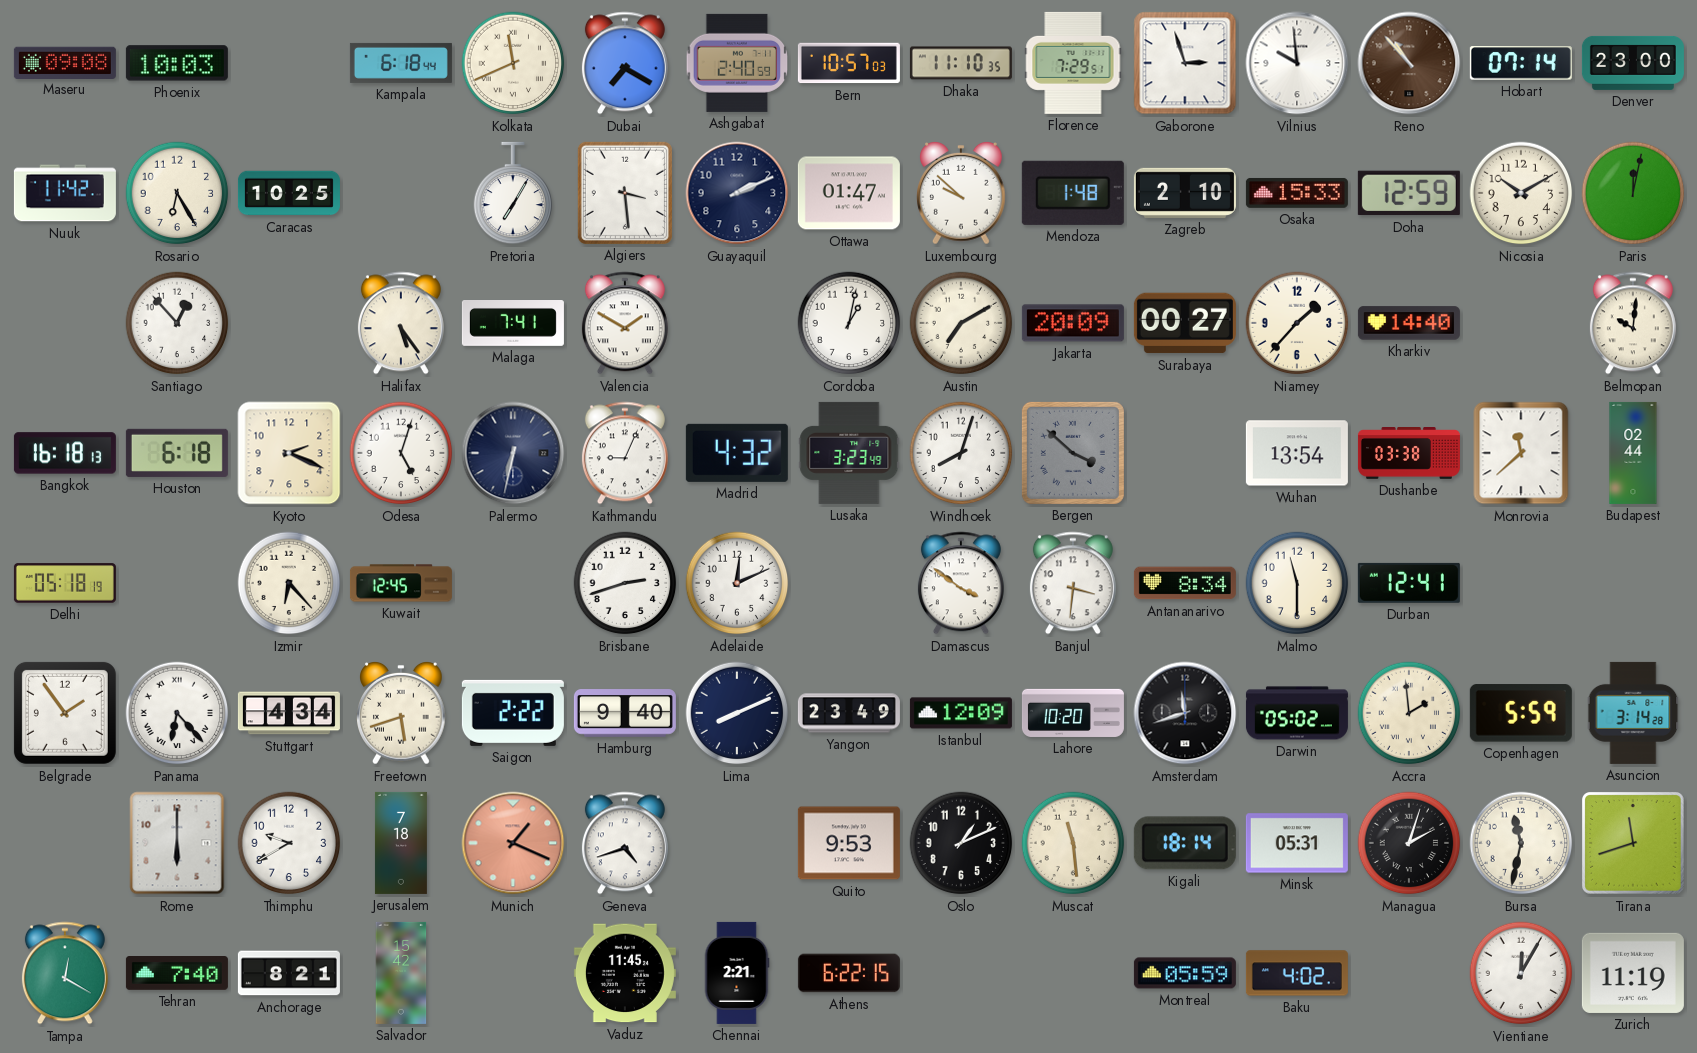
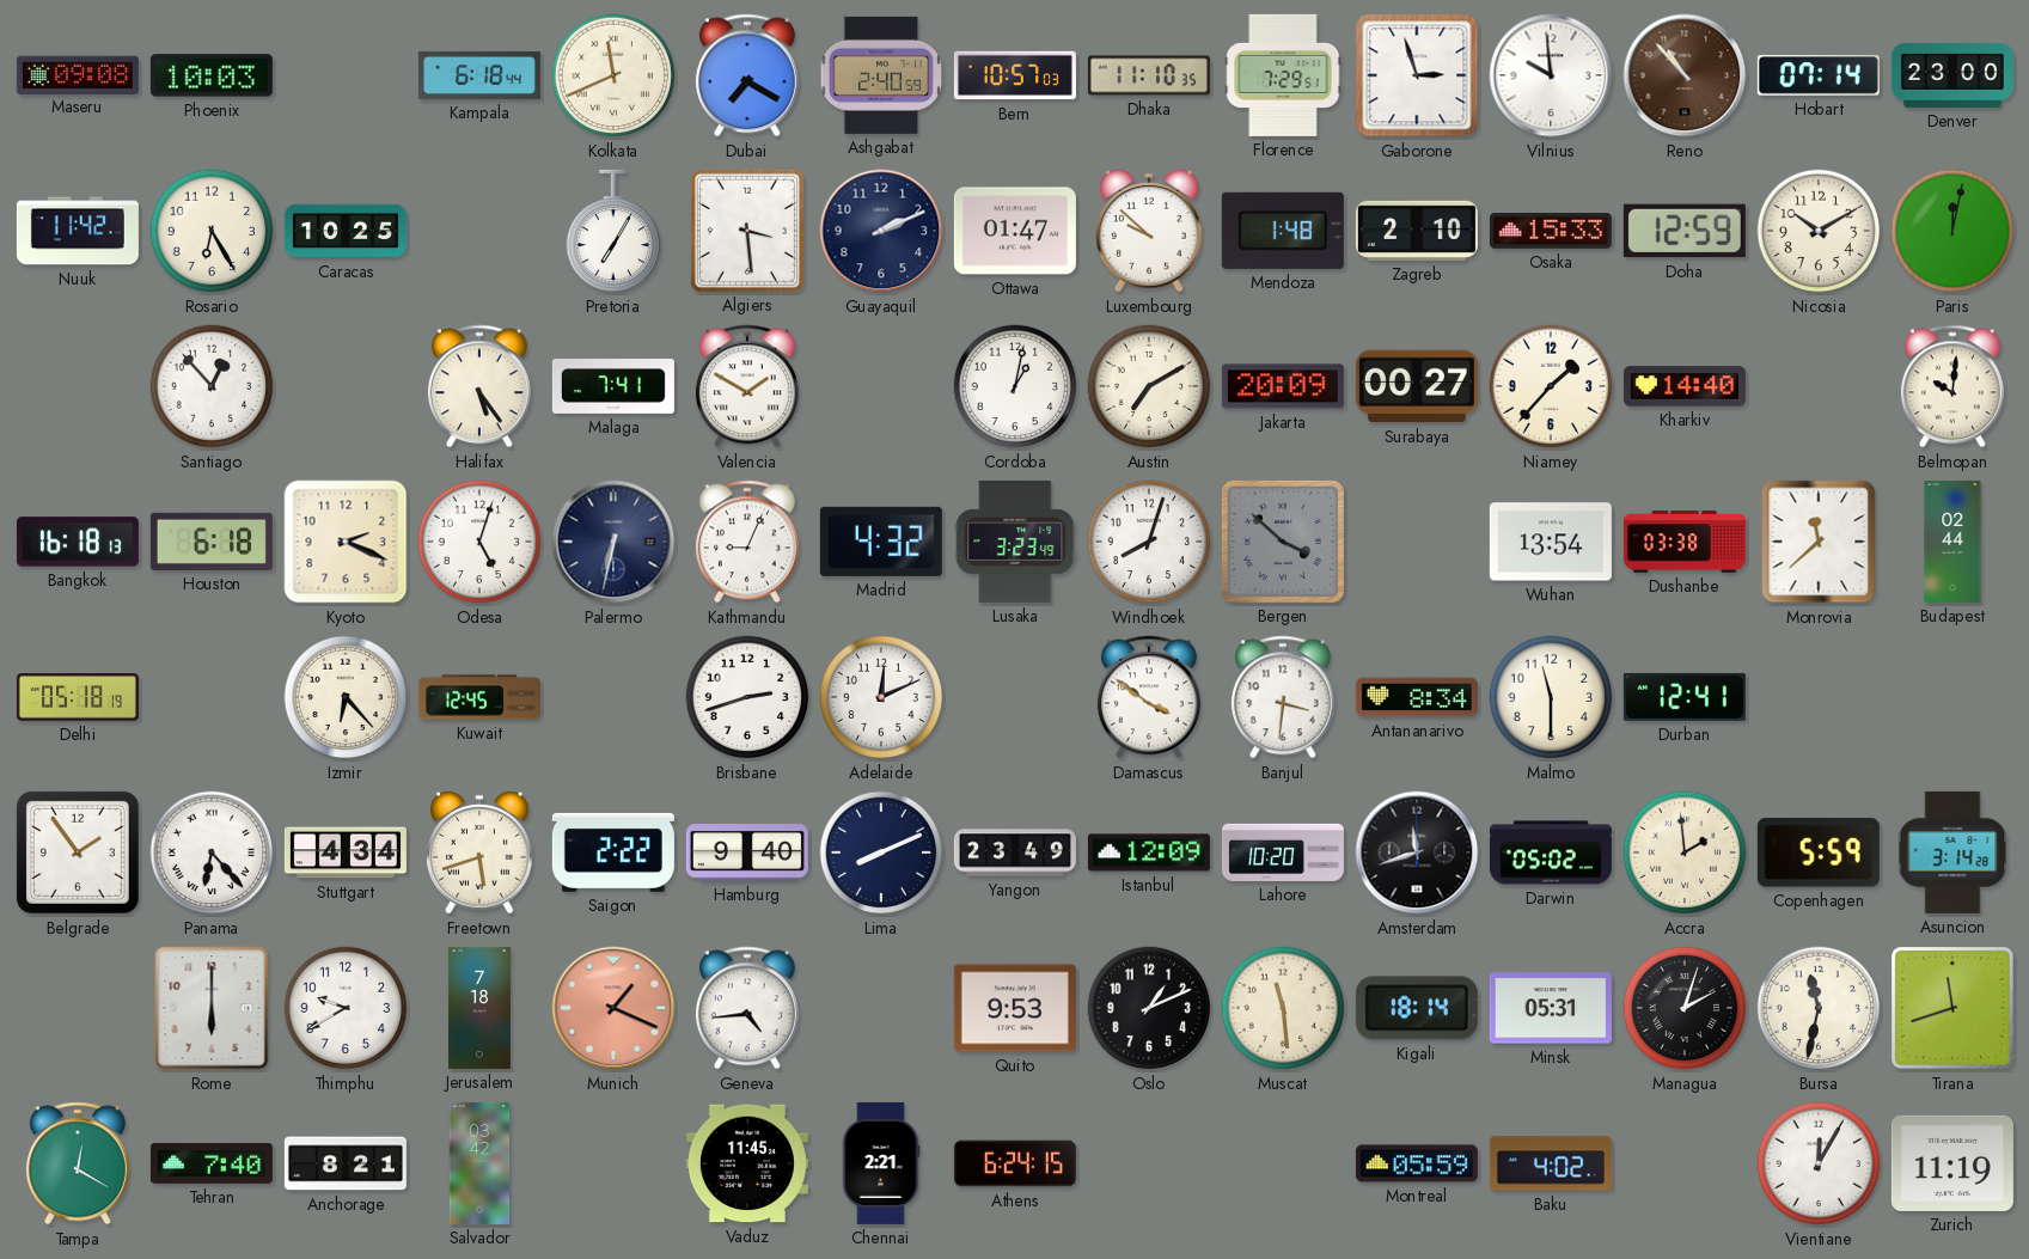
Geneva: 4:42 -> 4:44 (747, 1008)
Salvador: 15:42 -> 03:42 (479, 1163)
Athens: 6:22 -> 6:24 (1015, 1163)
